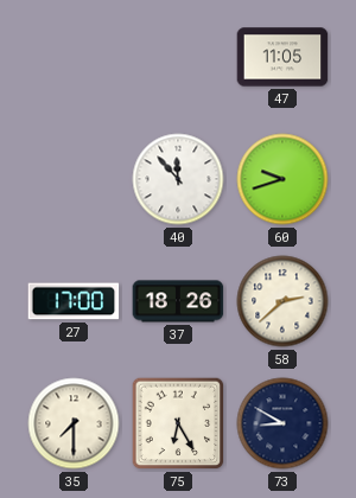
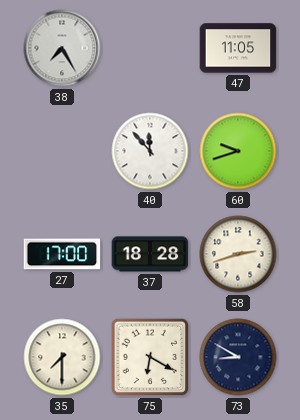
38: none -> 7:25 (62, 48)
37: 18:26 -> 18:28 (150, 254)
58: 2:38 -> 2:42 (238, 254)
75: 6:25 -> 6:20 (150, 357)
